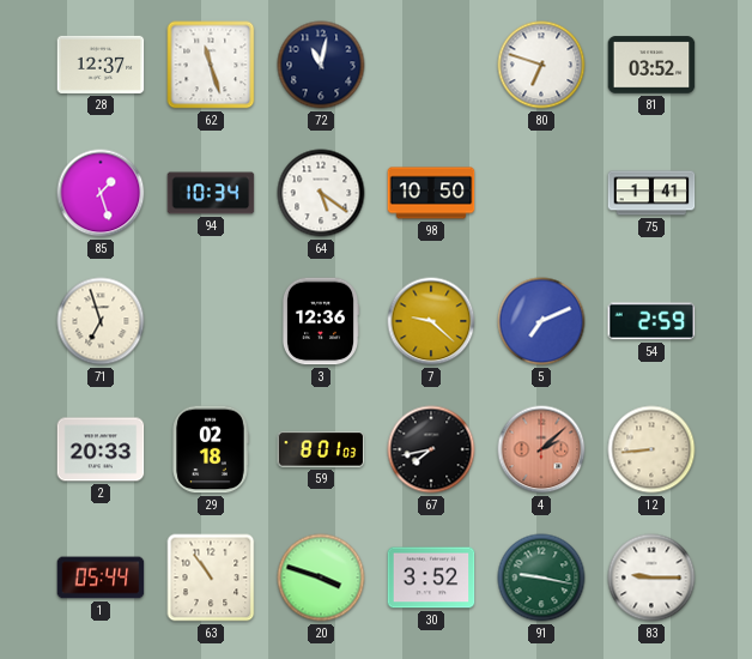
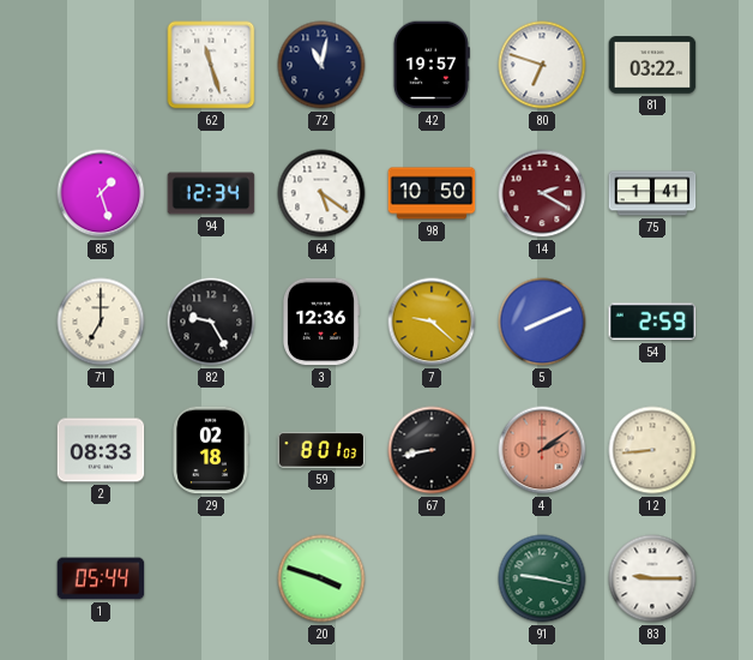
28: 12:37 -> none (101, 65)
42: none -> 19:57 (432, 65)
81: 03:52 -> 03:22 (652, 65)
94: 10:34 -> 12:34 (211, 193)
14: none -> 2:20 (542, 193)
71: 6:57 -> 7:00 (101, 322)
82: none -> 9:25 (211, 322)
5: 7:11 -> 8:11 (542, 322)
2: 20:33 -> 08:33 (101, 450)
67: 7:43 -> 8:43 (432, 450)
4: 2:08 -> 2:09 (542, 450)
63: 10:54 -> none (211, 578)
30: 3:52 -> none (431, 578)
